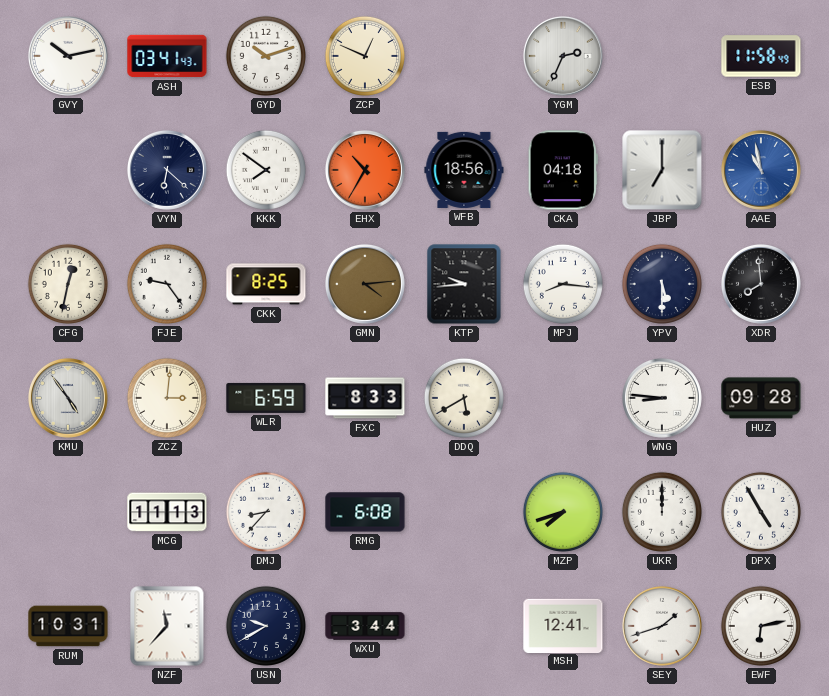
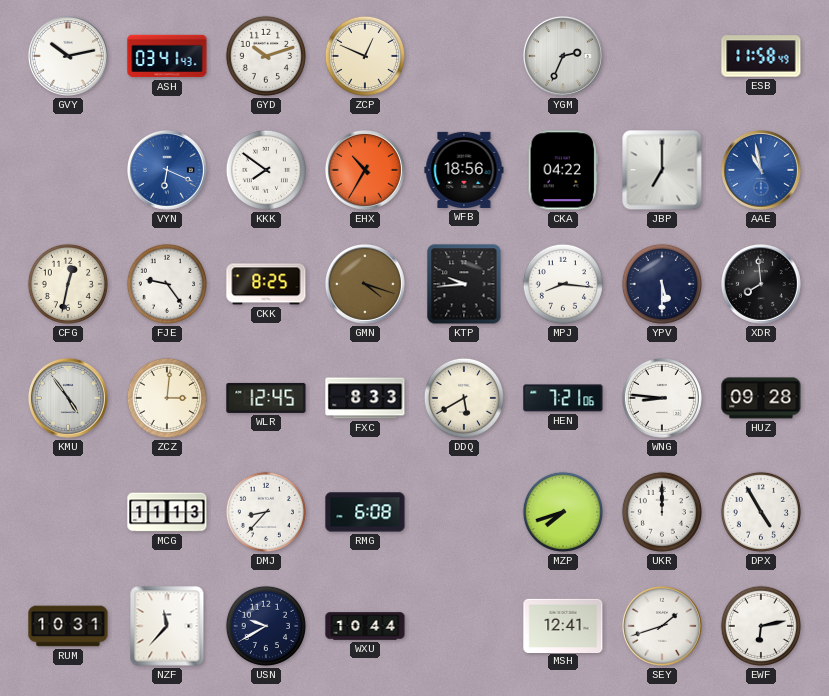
VYN: 6:22 -> 6:19 (167, 170)
VYN dial: navy -> blue (167, 170)
CKA: 04:18 -> 04:22 (563, 170)
GMN: 4:14 -> 4:18 (365, 284)
WLR: 6:59 -> 12:45 (266, 398)
HEN: none -> 7:21 (563, 398)
WXU: 3:44 -> 10:44 (365, 626)
